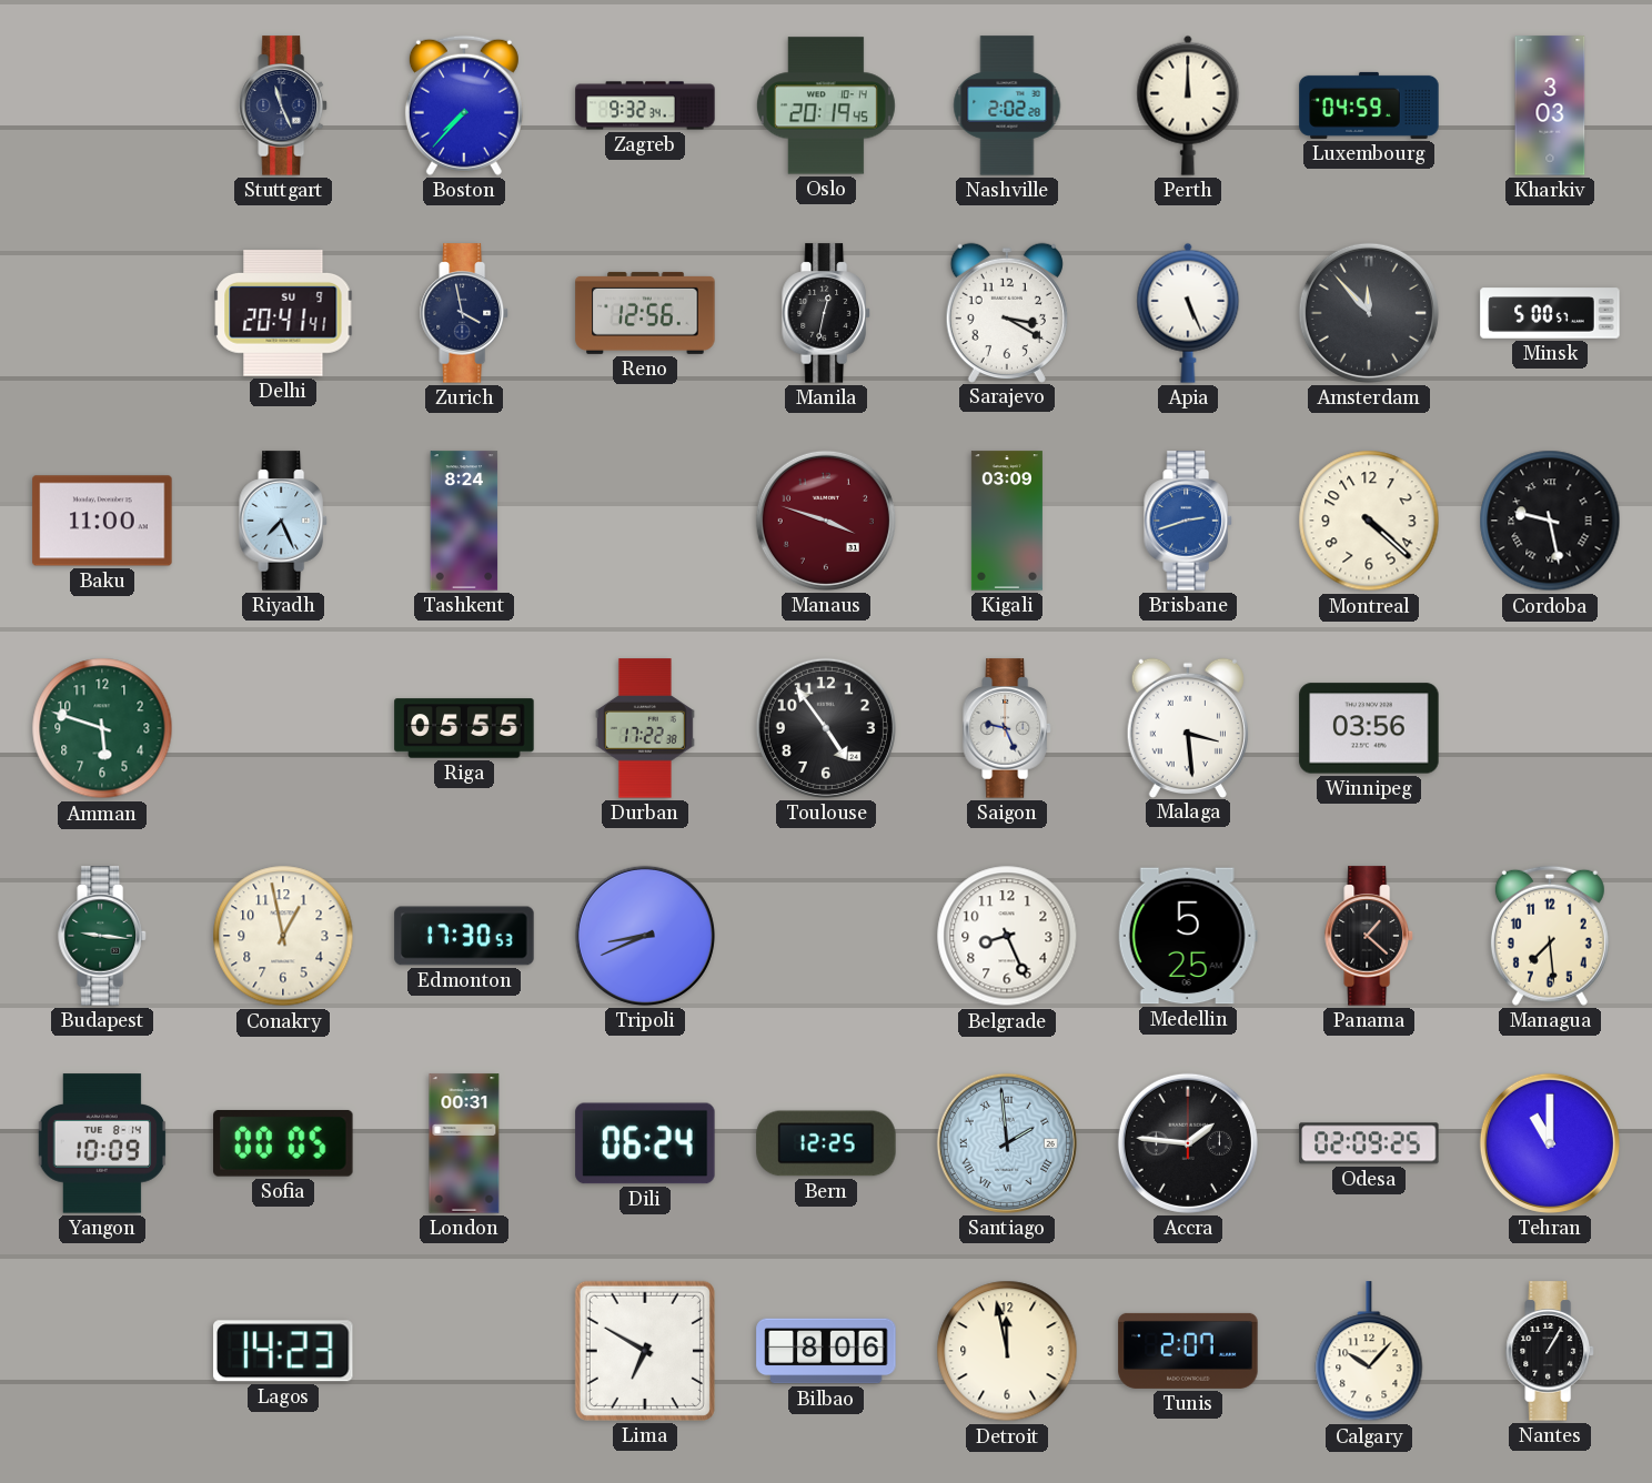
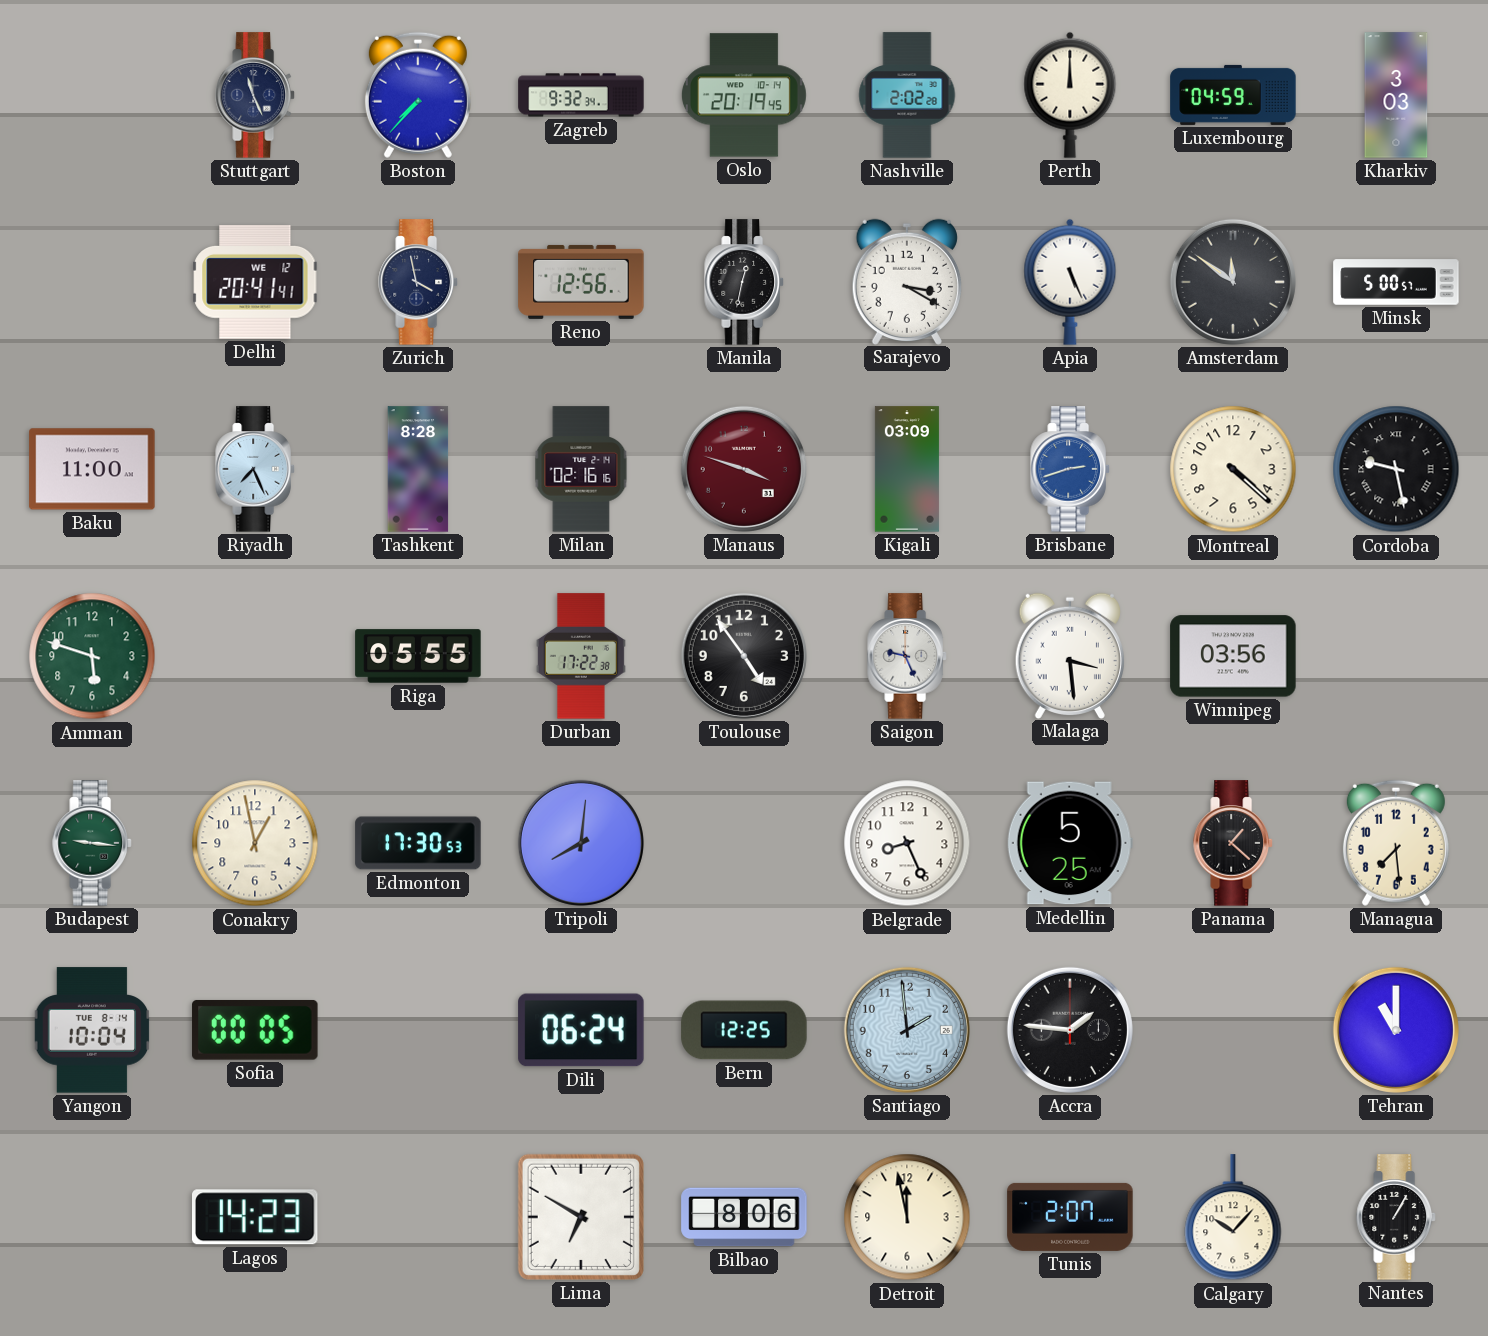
Delhi date: SU 9 -> WE 12 (255, 283)
Amsterdam: 11:53 -> 11:51 (1233, 282)
Tashkent: 8:24 -> 8:28 (418, 469)
Milan: none -> 02:16 (581, 469)
Tripoli: 8:41 -> 8:01 (581, 843)
Yangon: 10:09 -> 10:04 (92, 1030)
London: 00:31 -> none (464, 1143)
Santiago numerals: Roman -> Arabic (907, 1030)
Odesa: 02:09 -> none (1369, 1143)
